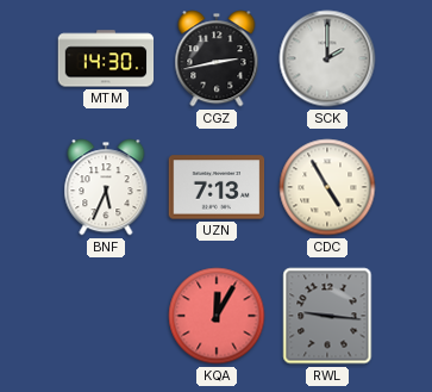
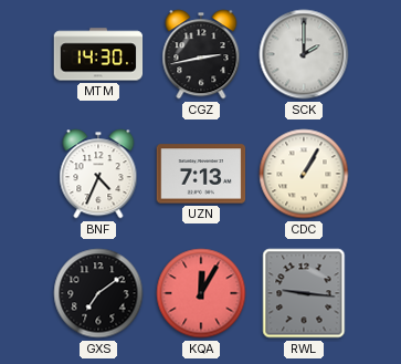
BNF: 5:34 -> 4:34 (98, 174)
CDC: 4:55 -> 1:05 (304, 174)
GXS: none -> 7:09 (98, 293)
